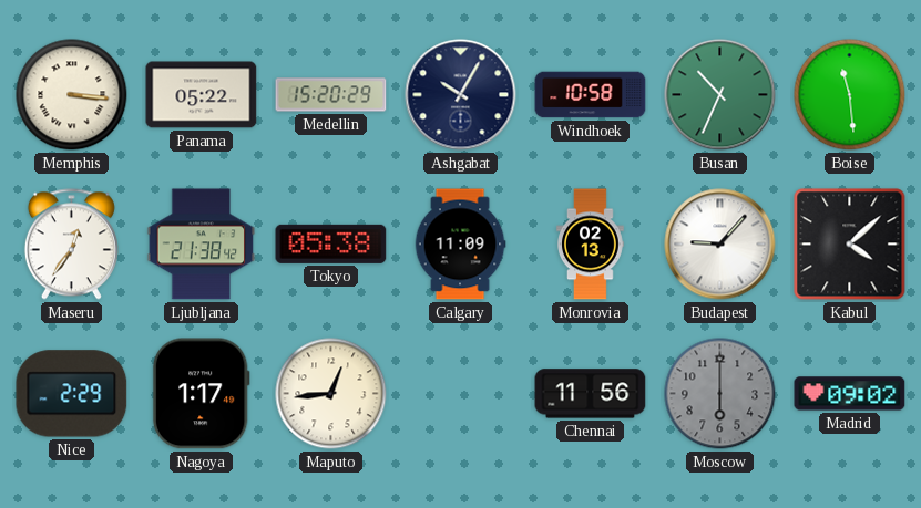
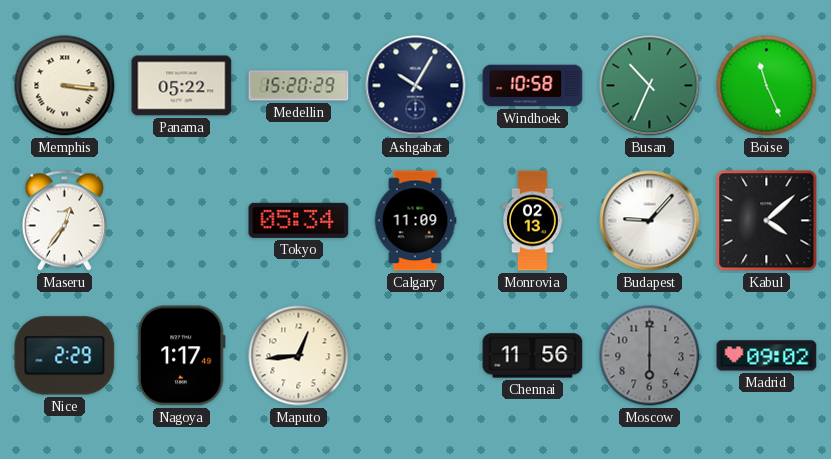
Boise: 11:29 -> 11:26 (767, 86)
Ljubljana: 21:38 -> none (202, 245)
Tokyo: 05:38 -> 05:34 (299, 220)
